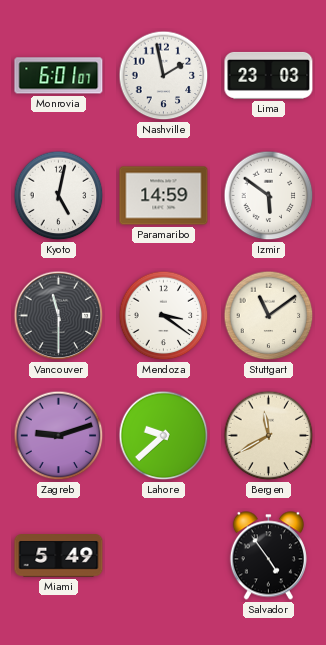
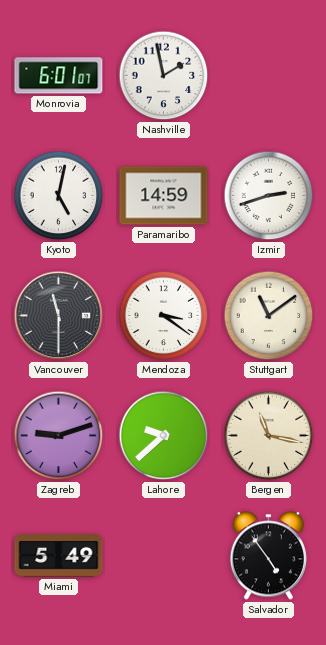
Lima: 23:03 -> none (269, 75)
Izmir: 5:51 -> 2:42 (269, 196)
Bergen: 11:40 -> 11:17 (269, 436)
